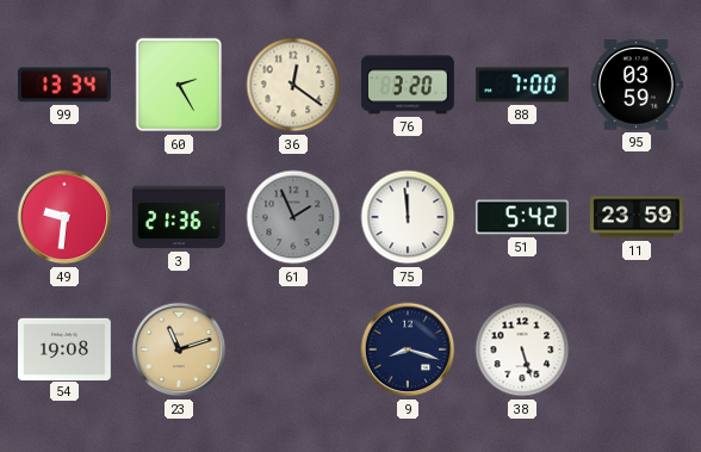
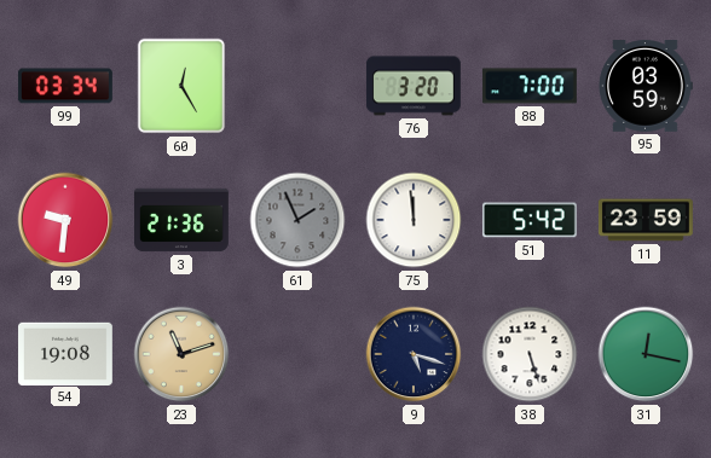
99: 13:34 -> 03:34 (65, 86)
60: 2:25 -> 12:25 (181, 86)
36: 12:21 -> none (293, 85)
9: 8:18 -> 5:18 (414, 354)
31: none -> 12:17 (646, 354)
